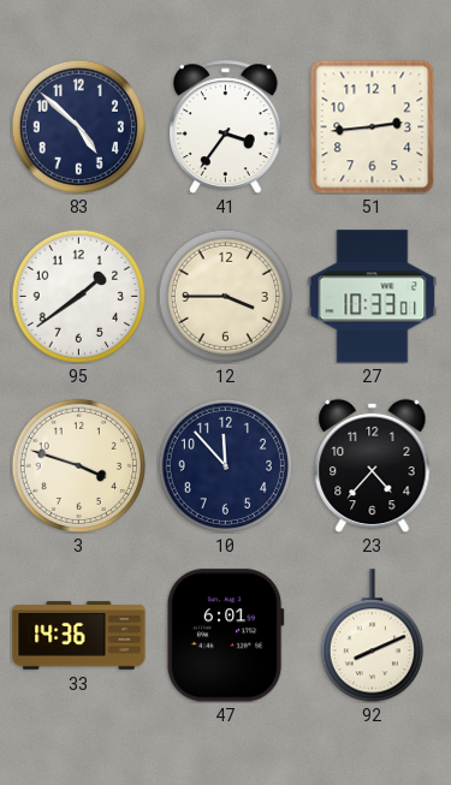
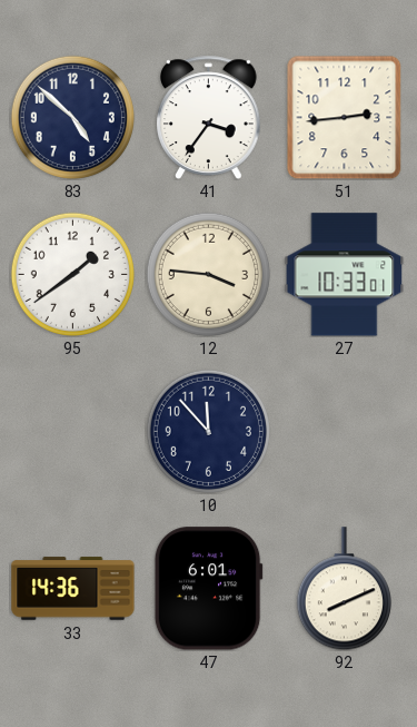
12: 3:45 -> 3:46 (208, 274)
3: 3:48 -> none (78, 465)
23: 4:37 -> none (373, 465)
